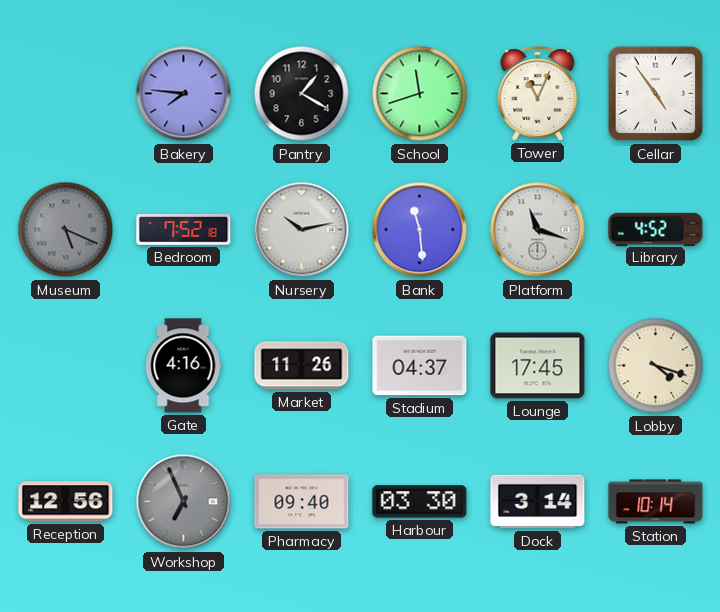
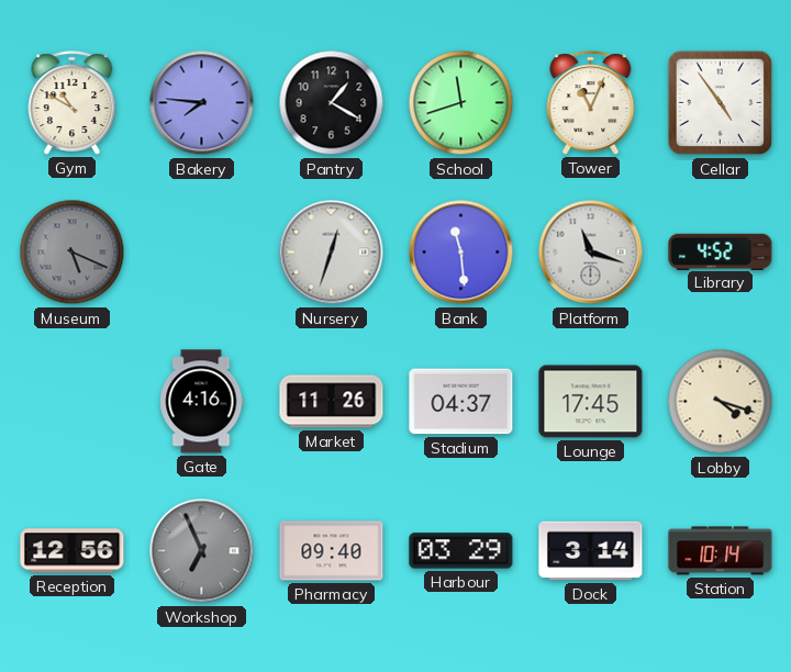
Gym: none -> 10:50 (73, 103)
Bedroom: 7:52 -> none (184, 230)
Nursery: 10:13 -> 12:33 (332, 253)
Harbour: 03:30 -> 03:29 (461, 551)
